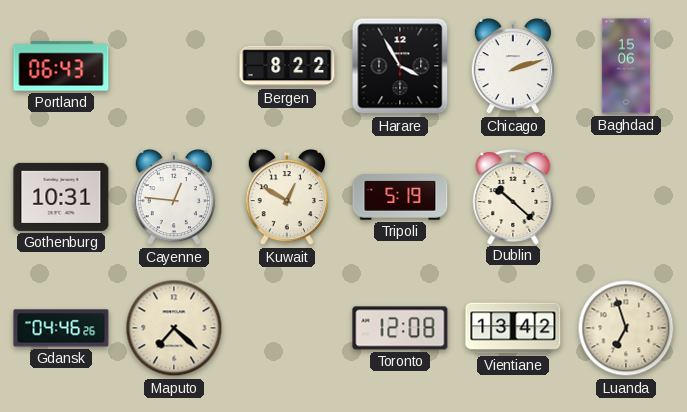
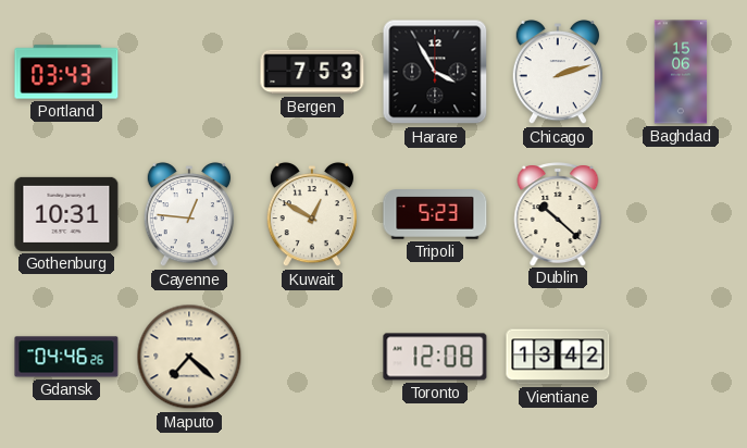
Portland: 06:43 -> 03:43 (66, 72)
Bergen: 8:22 -> 7:53 (312, 72)
Tripoli: 5:19 -> 5:23 (435, 214)
Luanda: 6:57 -> none (626, 328)
